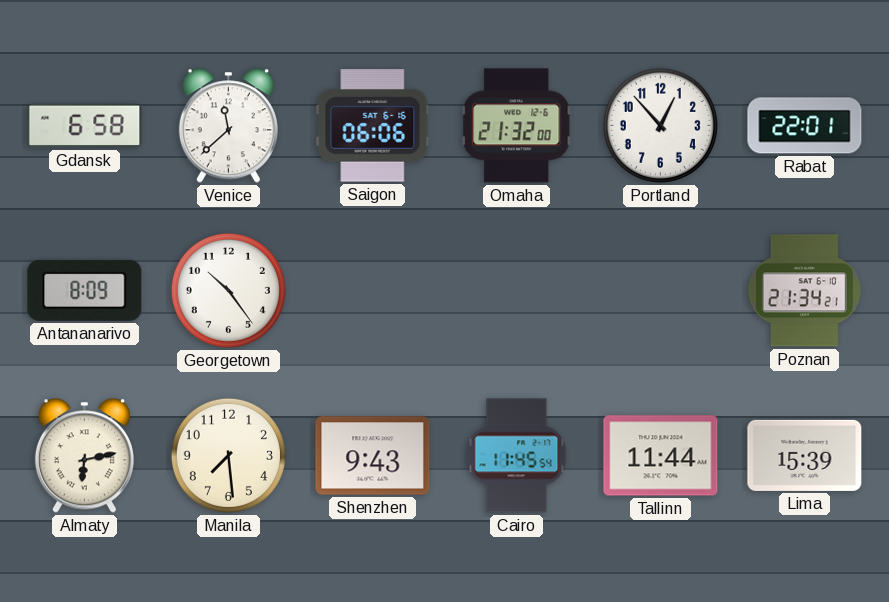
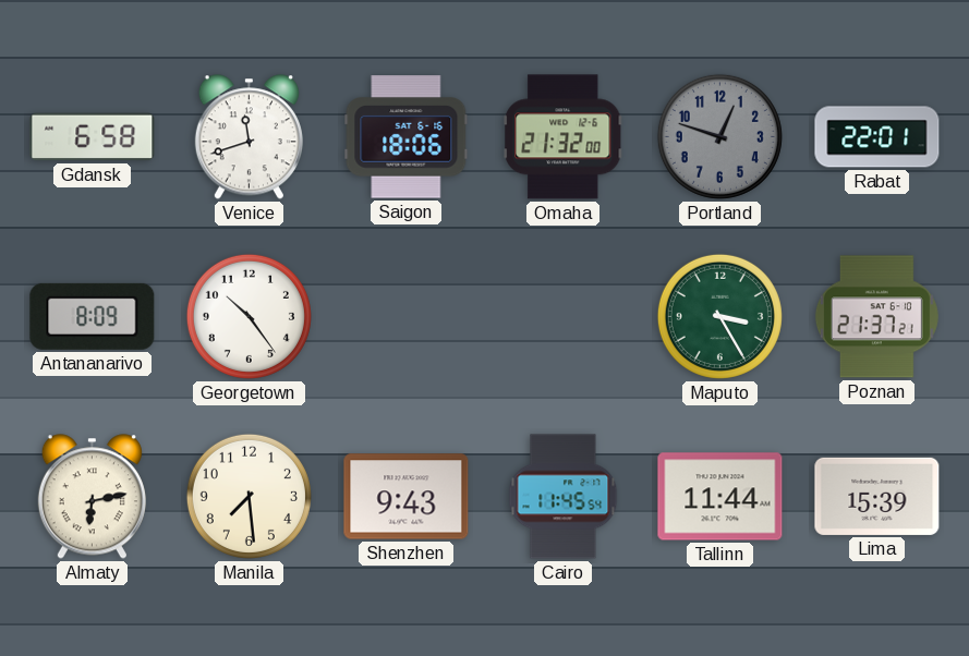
Venice: 11:38 -> 11:42 (249, 137)
Saigon: 06:06 -> 18:06 (407, 137)
Portland: 12:53 -> 12:48 (719, 136)
Portland dial: white -> grey (719, 136)
Maputo: none -> 3:25 (719, 316)
Poznan: 21:34 -> 21:37 (876, 317)
